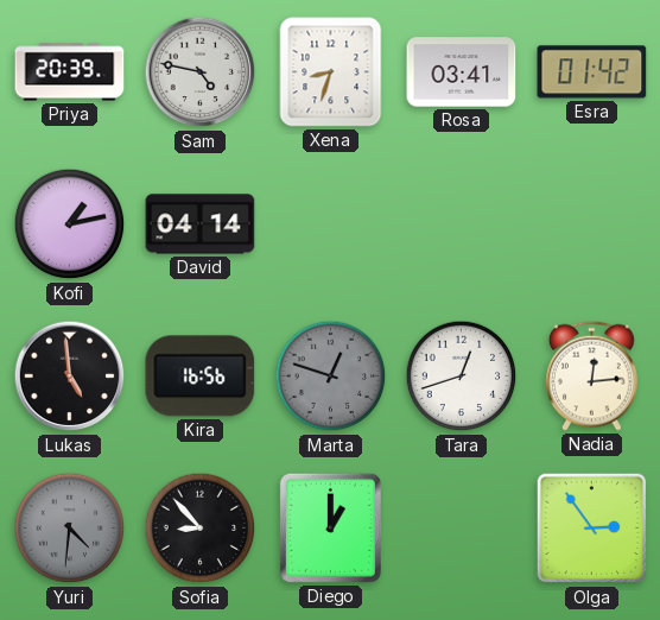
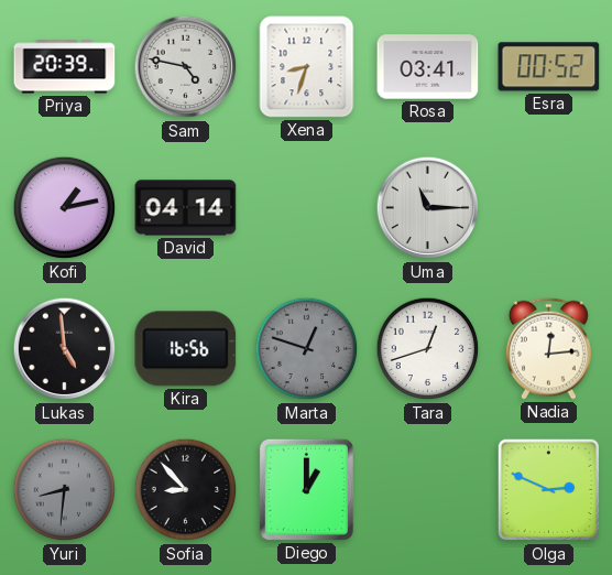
Esra: 01:42 -> 00:52 (549, 67)
Uma: none -> 11:15 (428, 208)
Yuri: 4:31 -> 8:31 (65, 490)
Olga: 2:54 -> 2:49 (549, 490)
